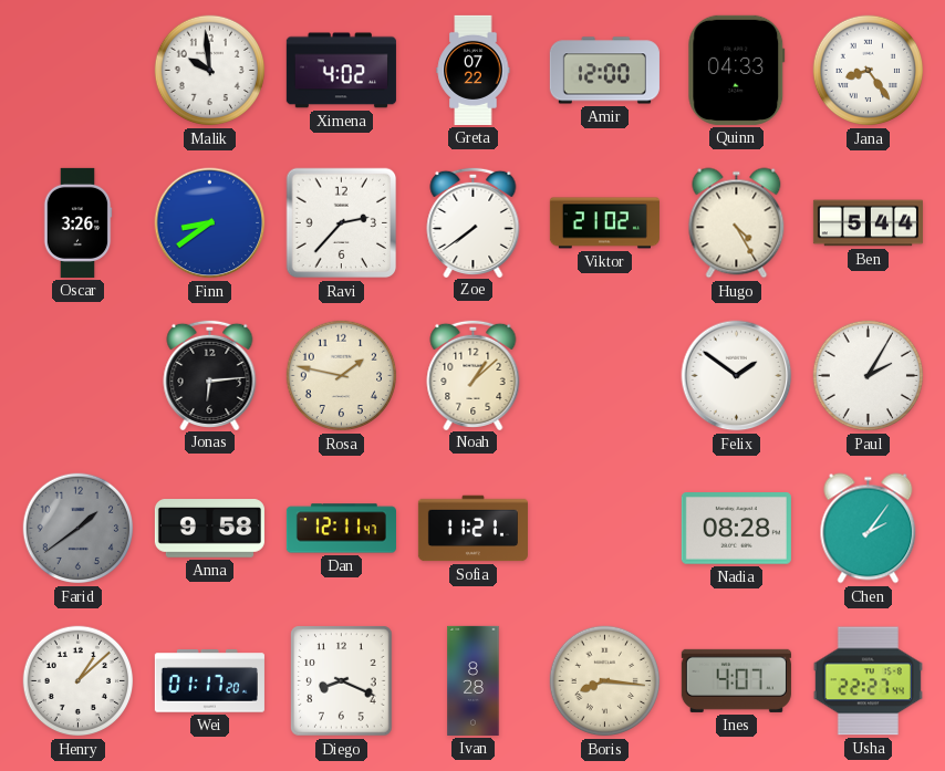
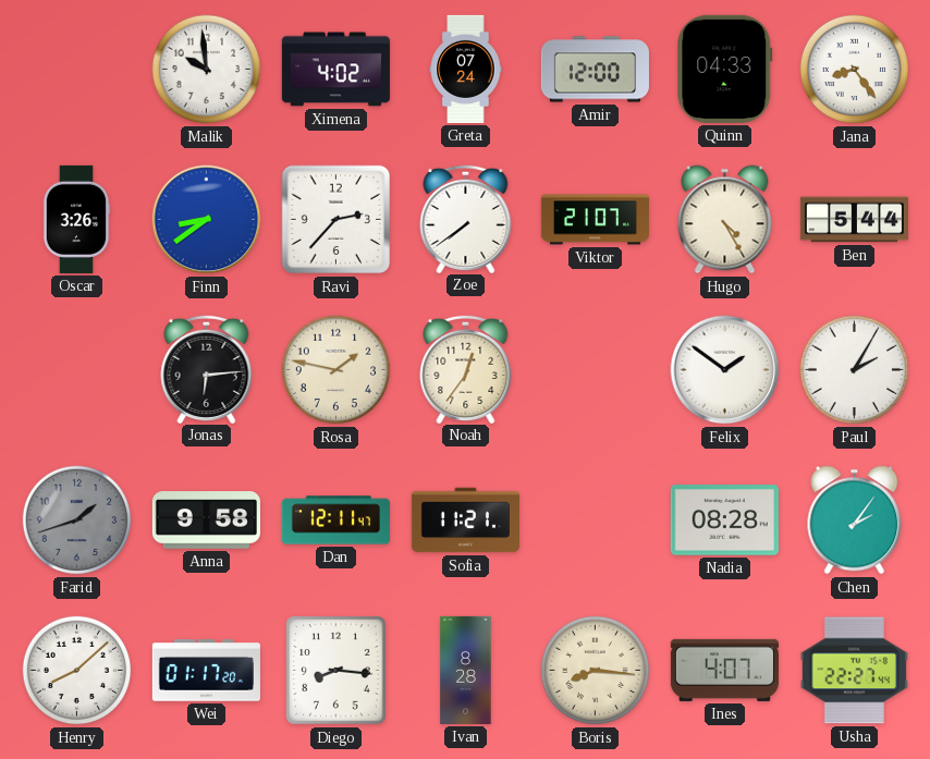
Greta: 07:22 -> 07:24 (466, 69)
Viktor: 21:02 -> 21:07 (595, 220)
Noah: 1:08 -> 12:36 (466, 368)
Farid: 1:39 -> 1:42 (77, 521)
Henry: 1:08 -> 8:08 (77, 671)
Diego: 8:19 -> 8:16 (336, 671)
